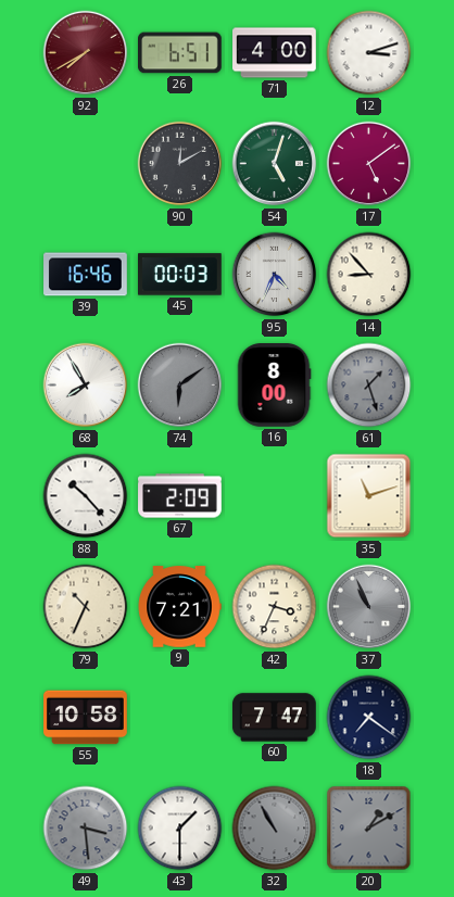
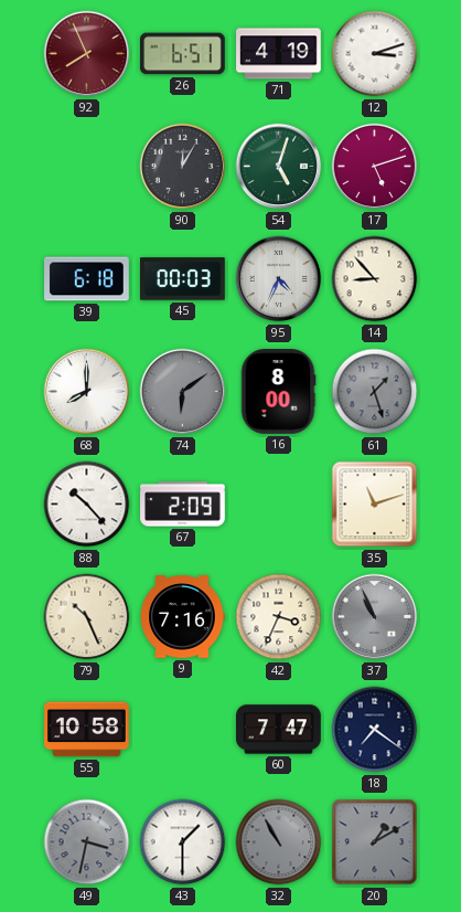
92: 7:40 -> 7:56 (87, 54)
71: 4:00 -> 4:19 (279, 54)
90: 12:10 -> 12:05 (183, 167)
17: 5:09 -> 5:12 (375, 167)
39: 16:46 -> 6:18 (87, 279)
68: 7:55 -> 8:00 (87, 392)
79: 10:34 -> 10:26 (87, 617)
9: 7:21 -> 7:16 (182, 617)
49: 3:29 -> 3:32 (87, 842)
